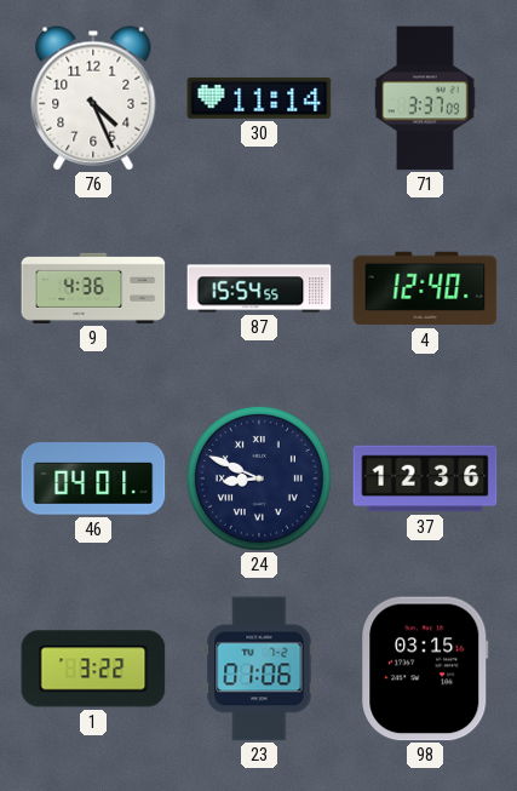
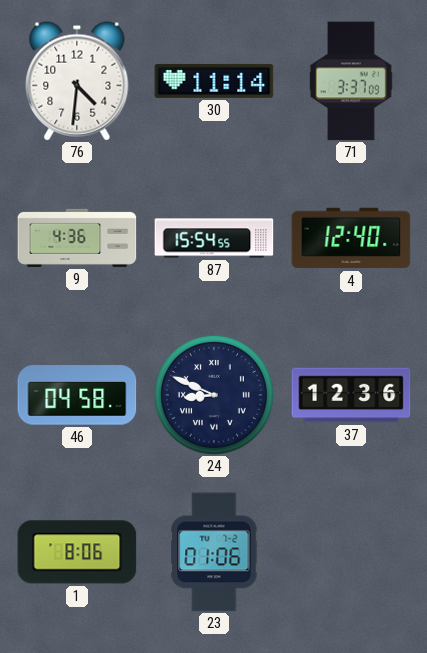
76: 4:26 -> 4:31 (77, 81)
46: 04:01 -> 04:58 (77, 395)
1: 3:22 -> 8:06 (77, 552)
98: 03:15 -> none (425, 669)
